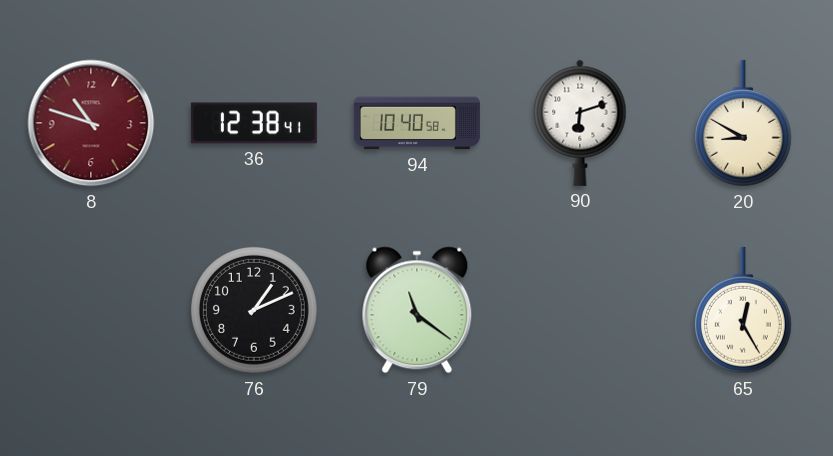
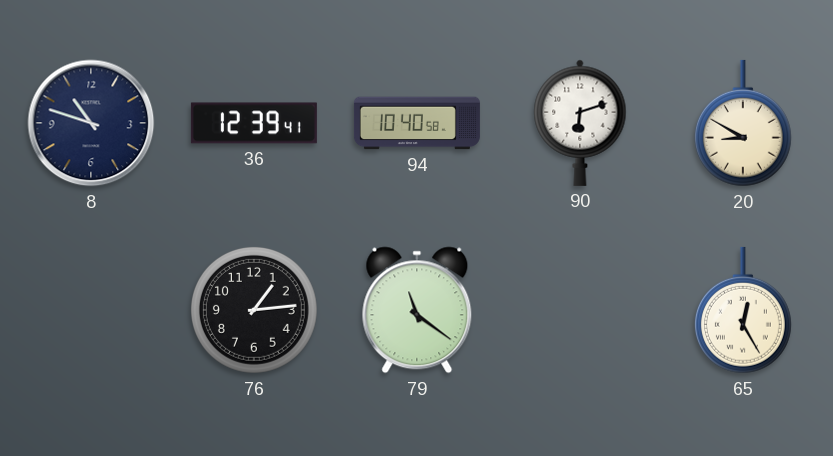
8 dial: burgundy -> navy (91, 123)
36: 12:38 -> 12:39 (254, 123)
76: 1:11 -> 1:14 (254, 310)
